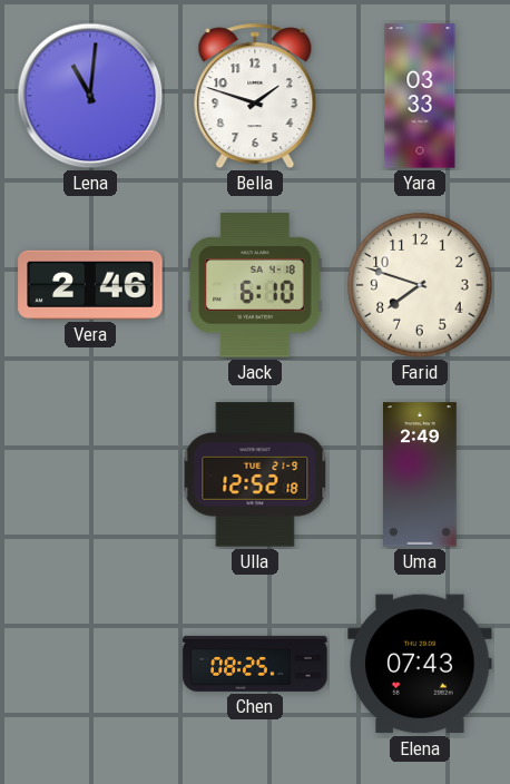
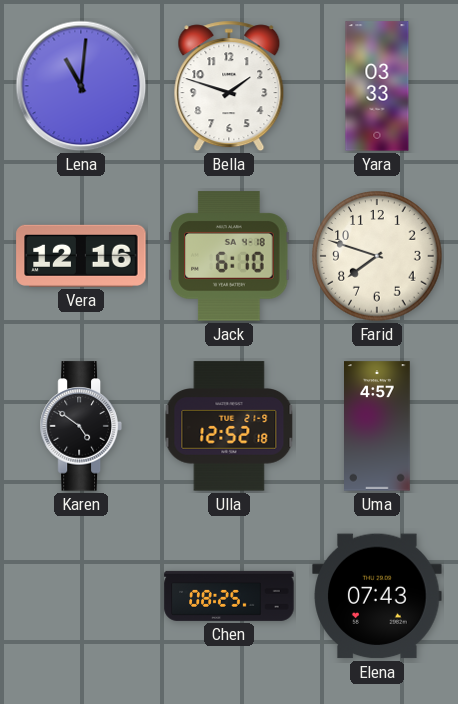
Vera: 2:46 -> 12:16 (81, 256)
Karen: none -> 4:51 (81, 426)
Uma: 2:49 -> 4:57 (378, 426)
